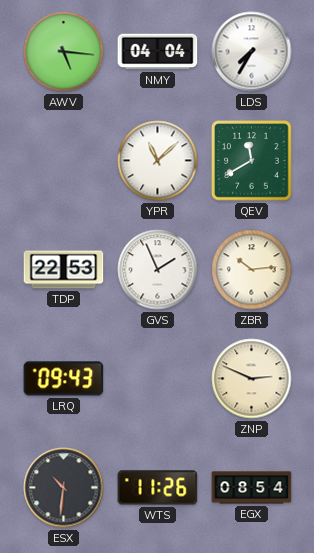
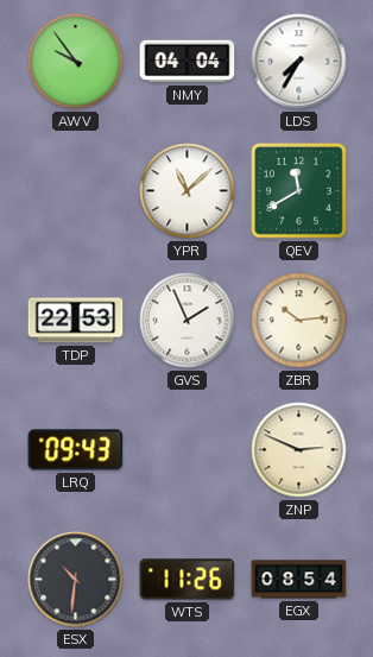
AWV: 5:16 -> 9:54 (76, 62)
